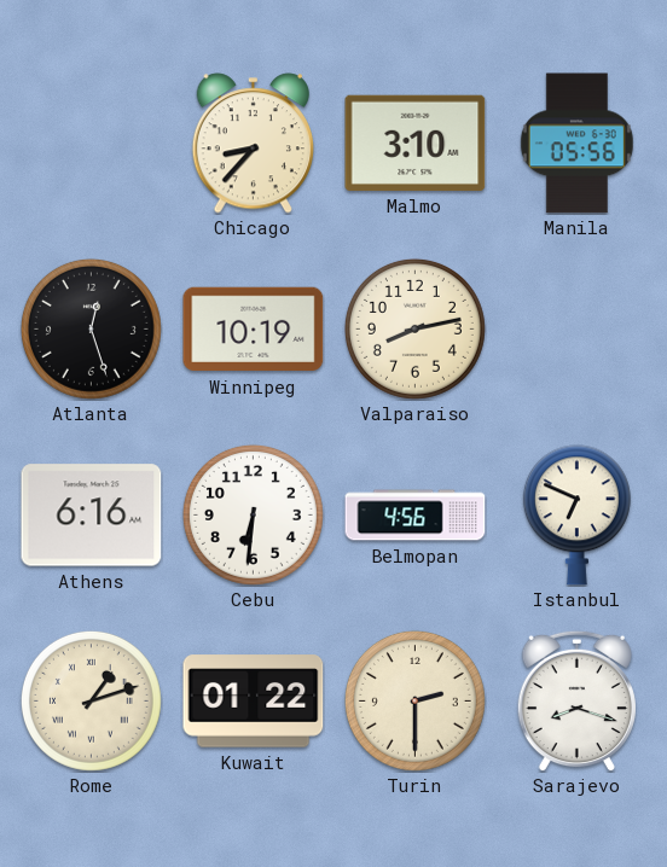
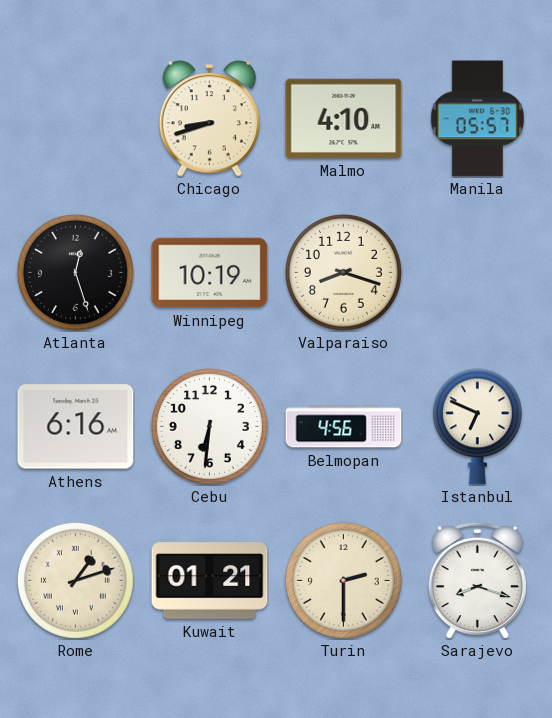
Chicago: 8:37 -> 8:42 (209, 119)
Malmo: 3:10 -> 4:10 (344, 118)
Manila: 05:56 -> 05:57 (477, 119)
Valparaiso: 8:13 -> 8:18 (343, 272)
Kuwait: 01:22 -> 01:21 (210, 581)
